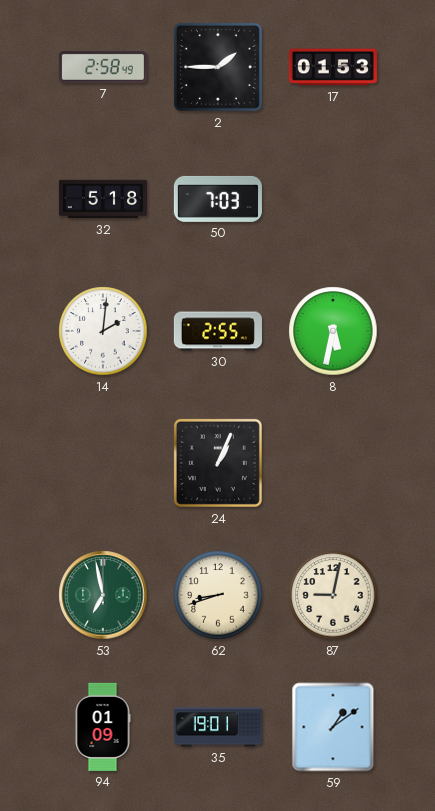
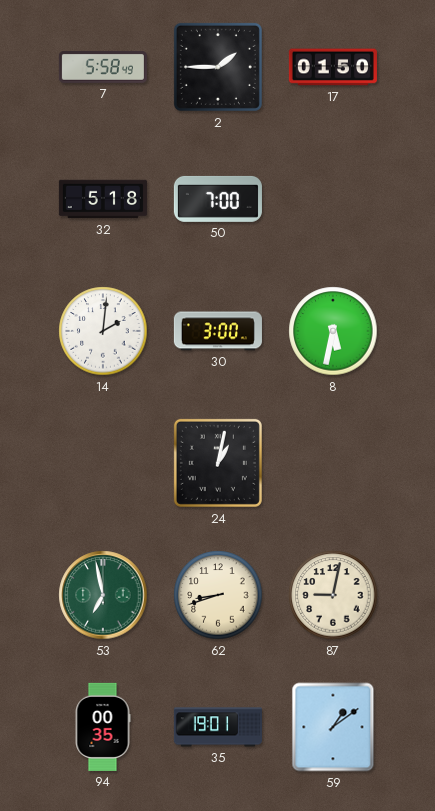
7: 2:58 -> 5:58 (103, 68)
17: 01:53 -> 01:50 (333, 67)
50: 7:03 -> 7:00 (218, 199)
30: 2:55 -> 3:00 (218, 331)
24: 1:04 -> 1:02 (218, 463)
94: 01:09 -> 00:35 (103, 727)
